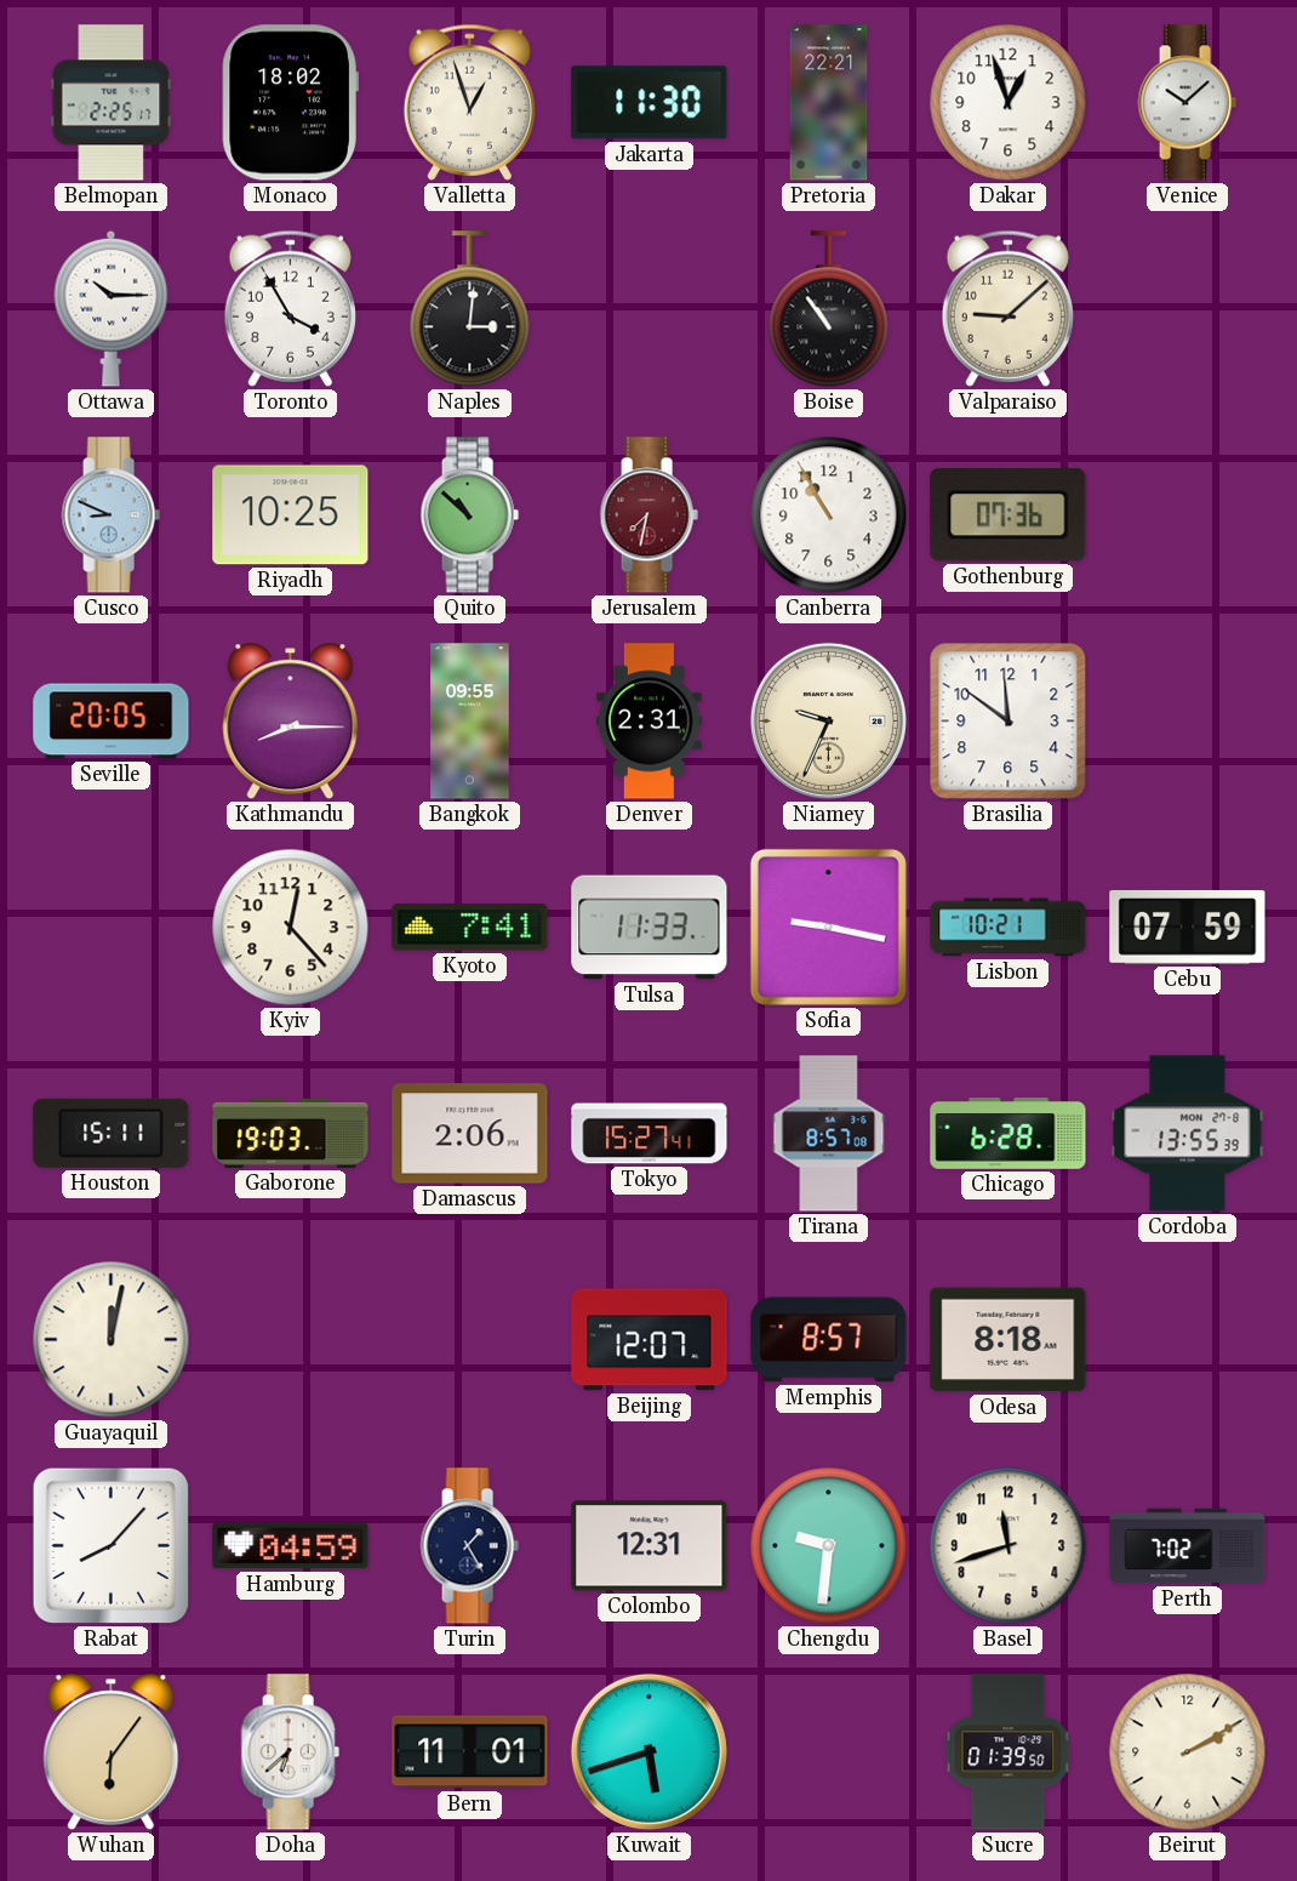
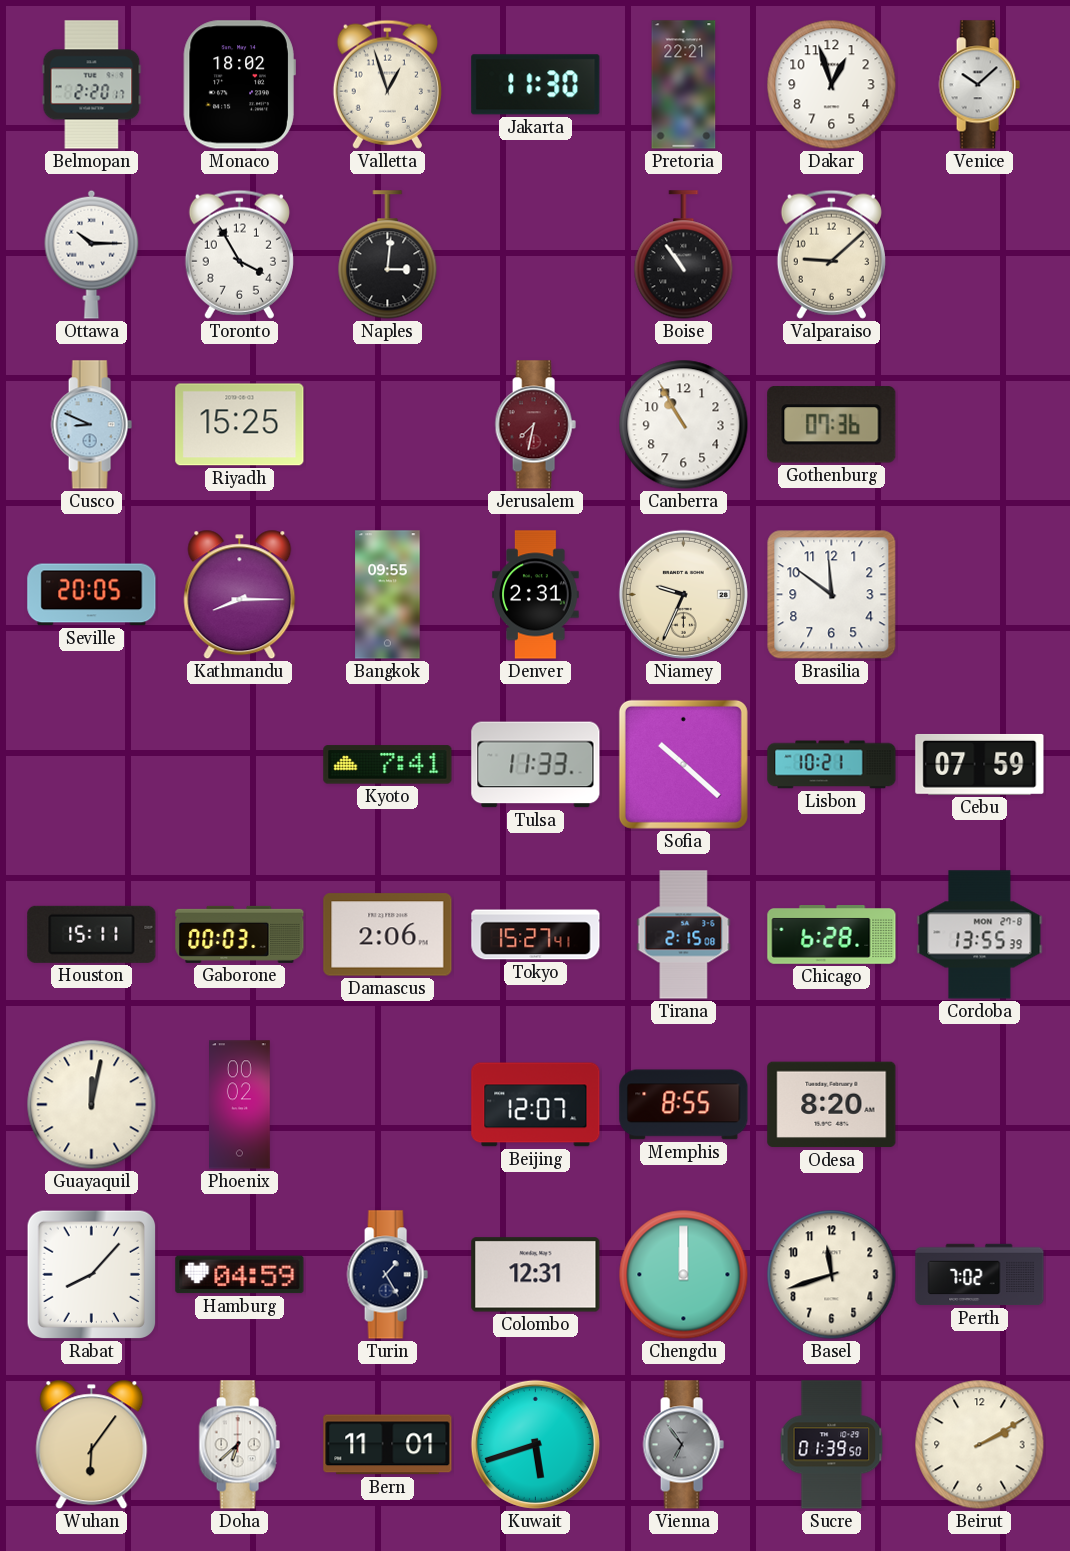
Belmopan: 2:25 -> 2:20 (92, 85)
Riyadh: 10:25 -> 15:25 (240, 425)
Quito: 10:52 -> none (469, 515)
Kyiv: 12:23 -> none (291, 928)
Sofia: 9:17 -> 10:22 (683, 764)
Gaborone: 19:03 -> 00:03 (240, 934)
Tirana: 8:57 -> 2:15 (684, 935)
Phoenix: none -> 00:02 (240, 1105)
Memphis: 8:57 -> 8:55 (684, 1105)
Odesa: 8:18 -> 8:20 (832, 1105)
Chengdu: 9:31 -> 12:00 (684, 1275)
Vienna: none -> 6:54 (683, 1445)
